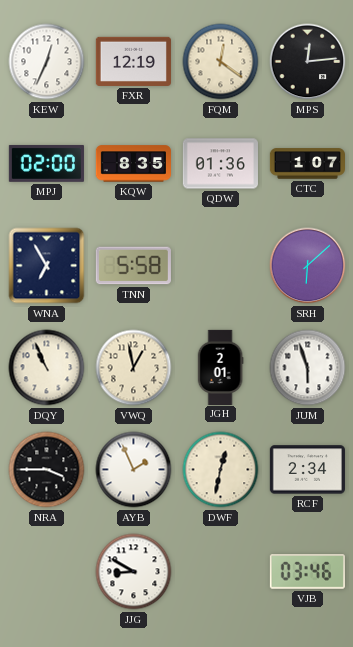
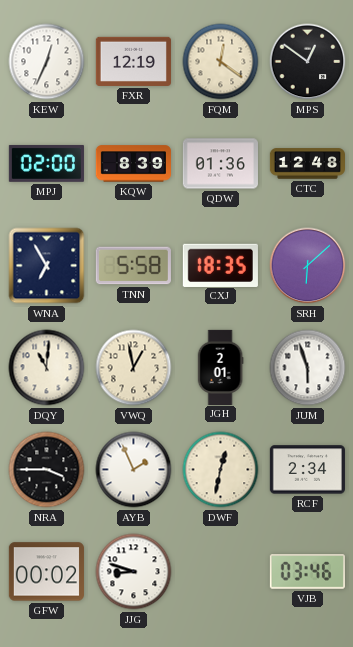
MPS: 12:14 -> 12:51 (308, 62)
KQW: 8:35 -> 8:39 (133, 164)
CTC: 1:07 -> 12:48 (307, 164)
CXJ: none -> 18:35 (220, 265)
DQY: 10:56 -> 11:01 (47, 368)
GFW: none -> 00:02 (46, 572)
JJG: 8:50 -> 8:48 (134, 572)
